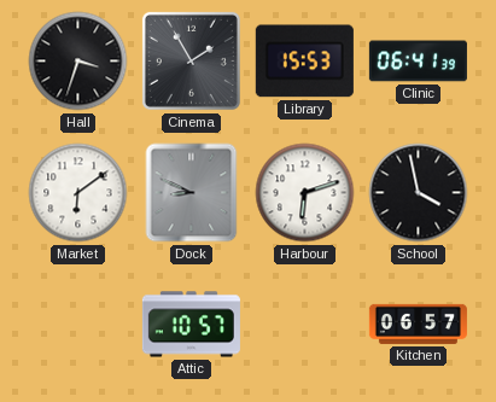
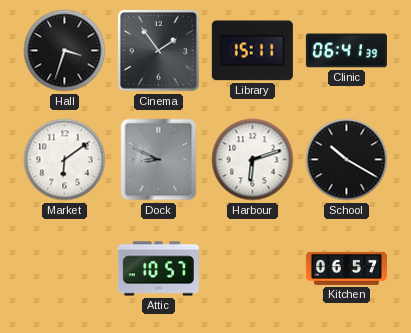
Cinema: 1:55 -> 1:54 (158, 50)
Library: 15:53 -> 15:11 (252, 51)
School: 3:58 -> 10:20 (347, 160)
